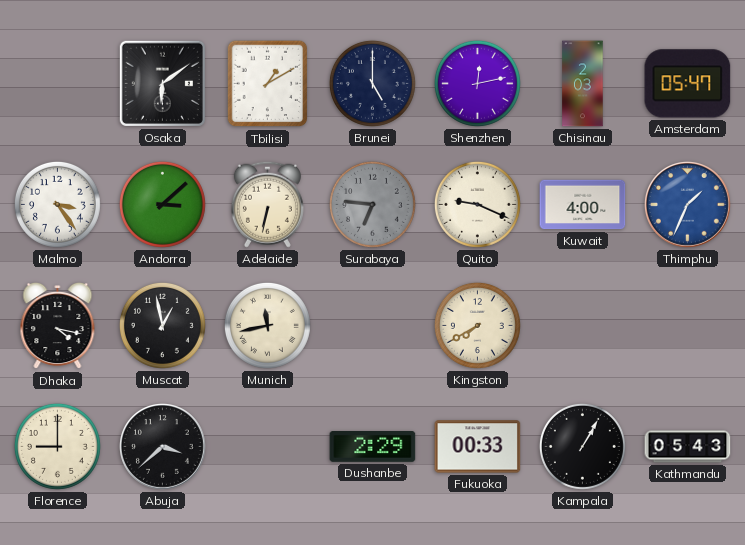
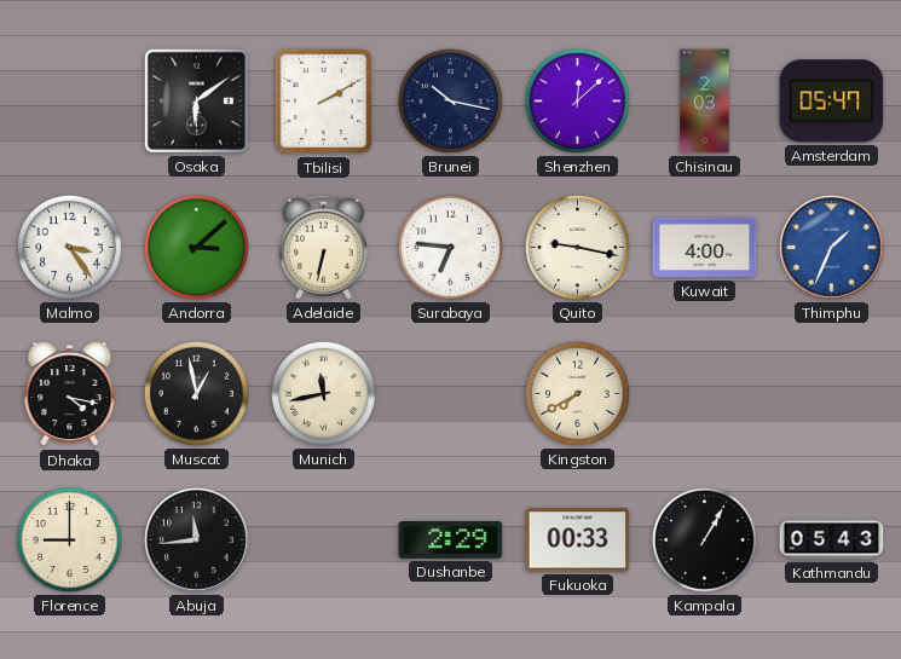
Tbilisi: 1:10 -> 2:10 (324, 102)
Brunei: 5:00 -> 10:17 (450, 100)
Shenzhen: 12:13 -> 12:08 (577, 100)
Surabaya dial: grey -> white (450, 247)
Quito: 9:19 -> 9:17 (577, 247)
Abuja: 3:38 -> 11:44 (197, 541)
